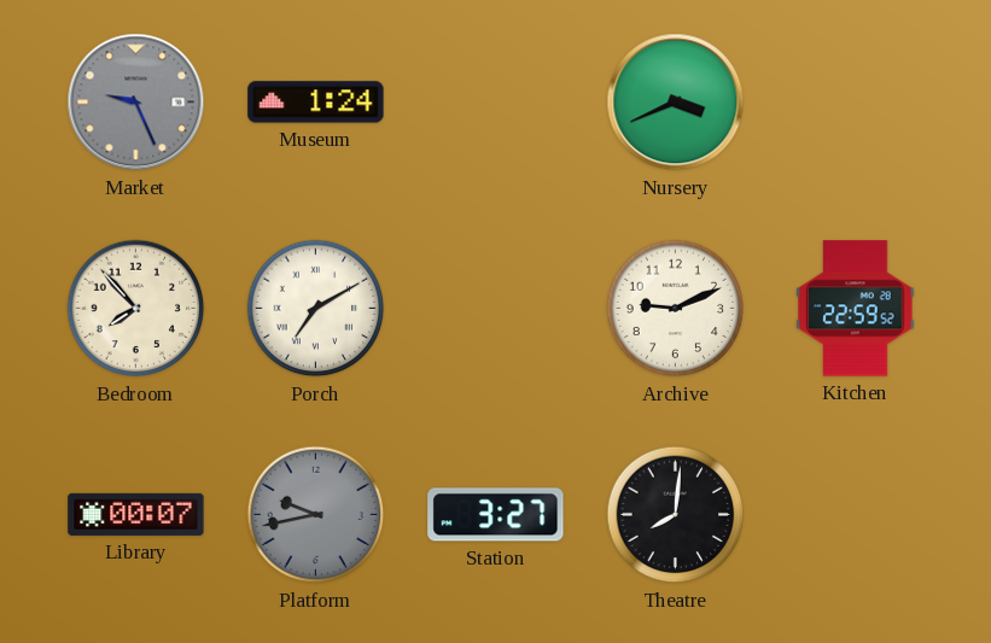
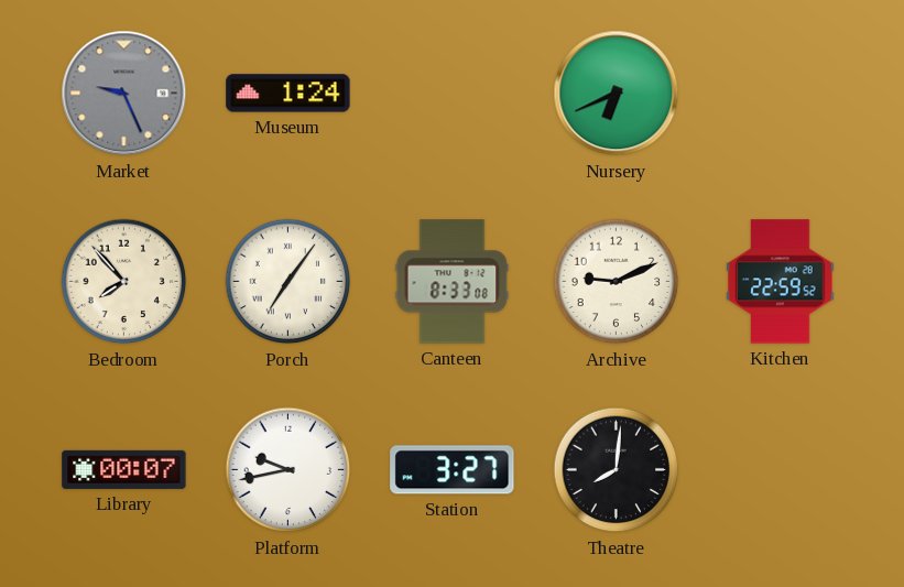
Nursery: 3:41 -> 6:41 (617, 94)
Porch: 7:10 -> 7:06 (288, 282)
Canteen: none -> 8:33 (453, 282)
Platform dial: grey -> white (288, 470)
